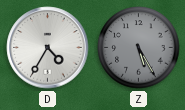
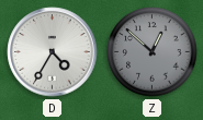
Z: 5:25 -> 12:52 (153, 52)
